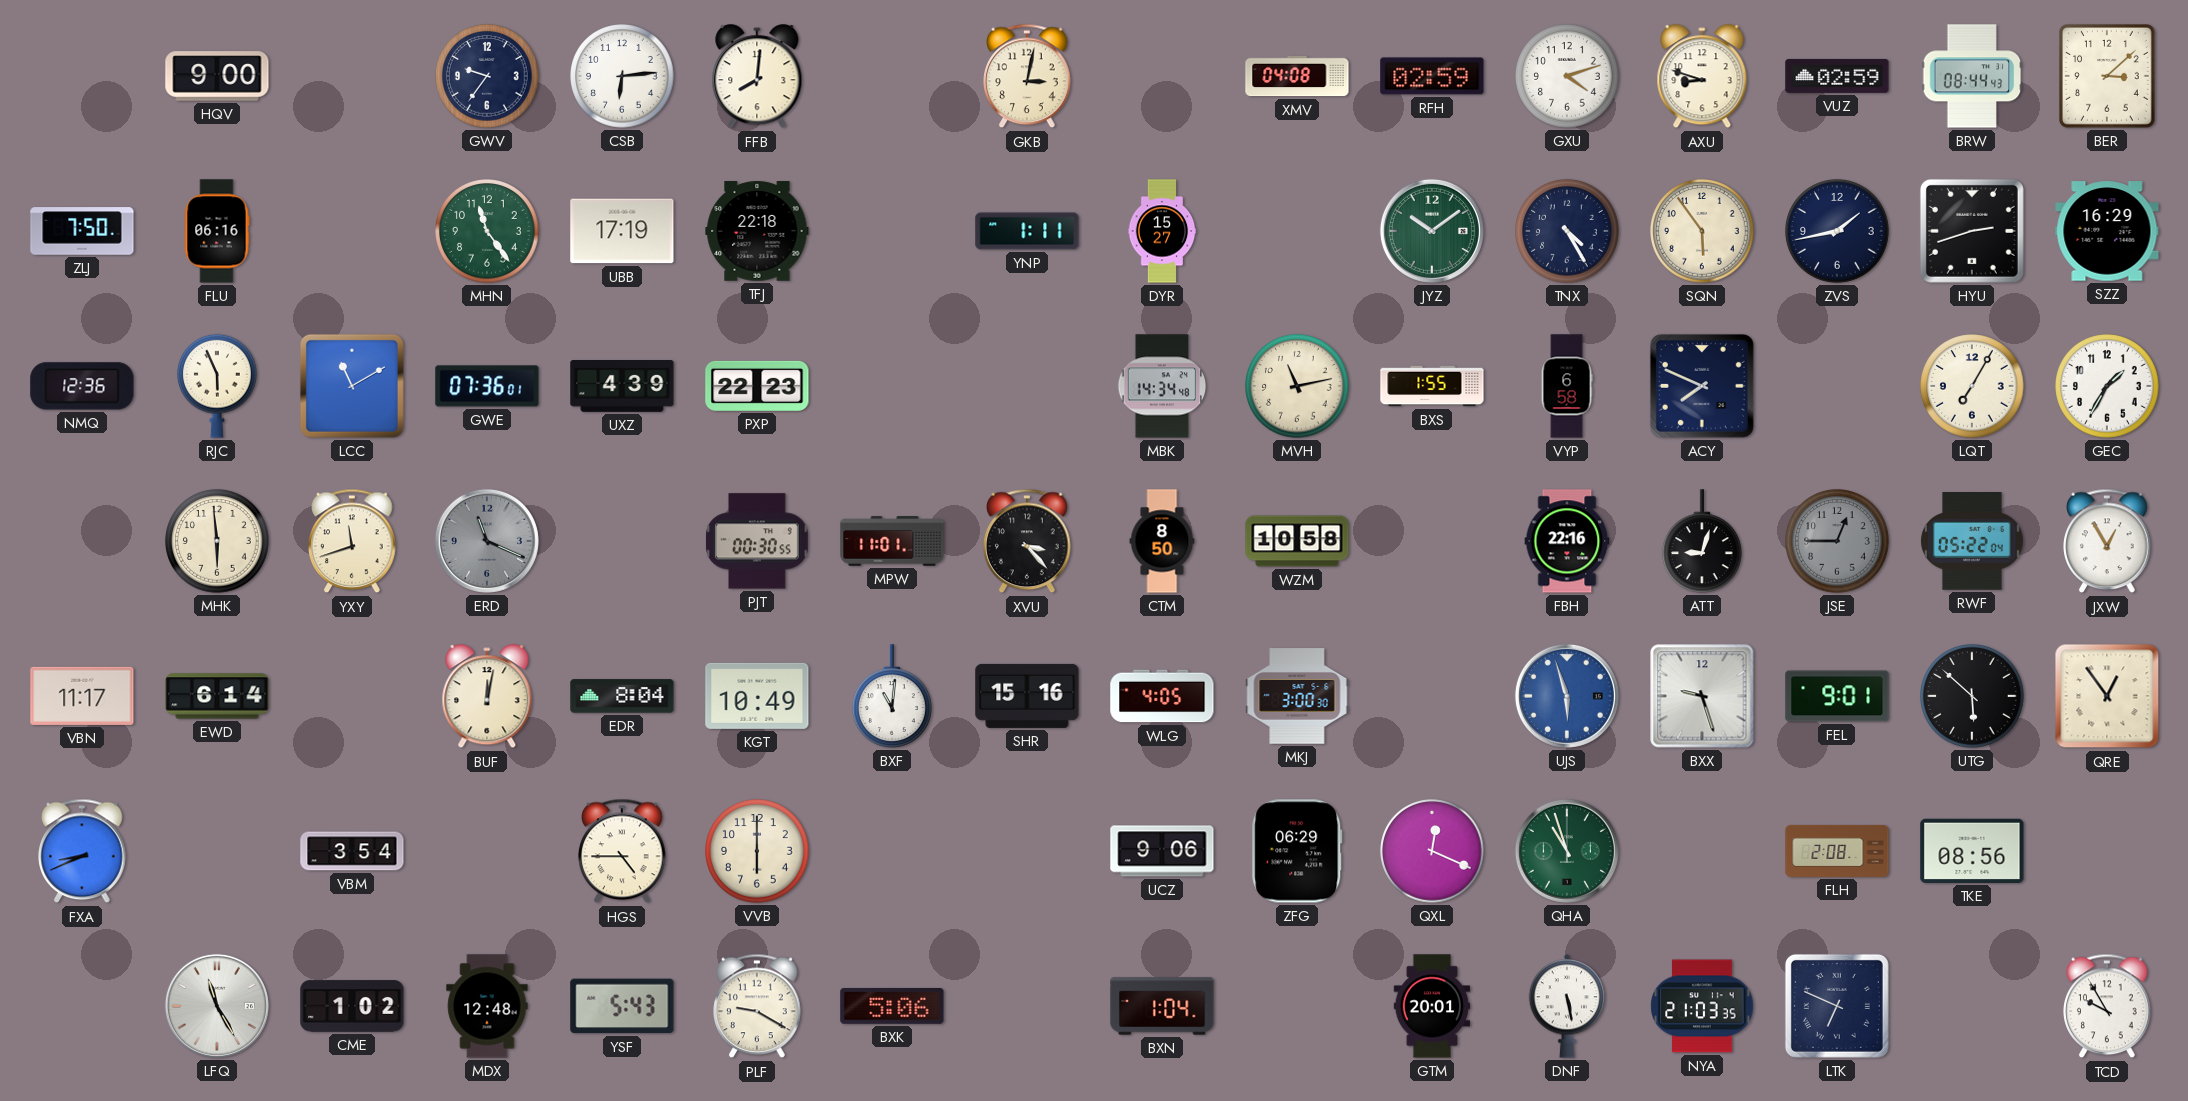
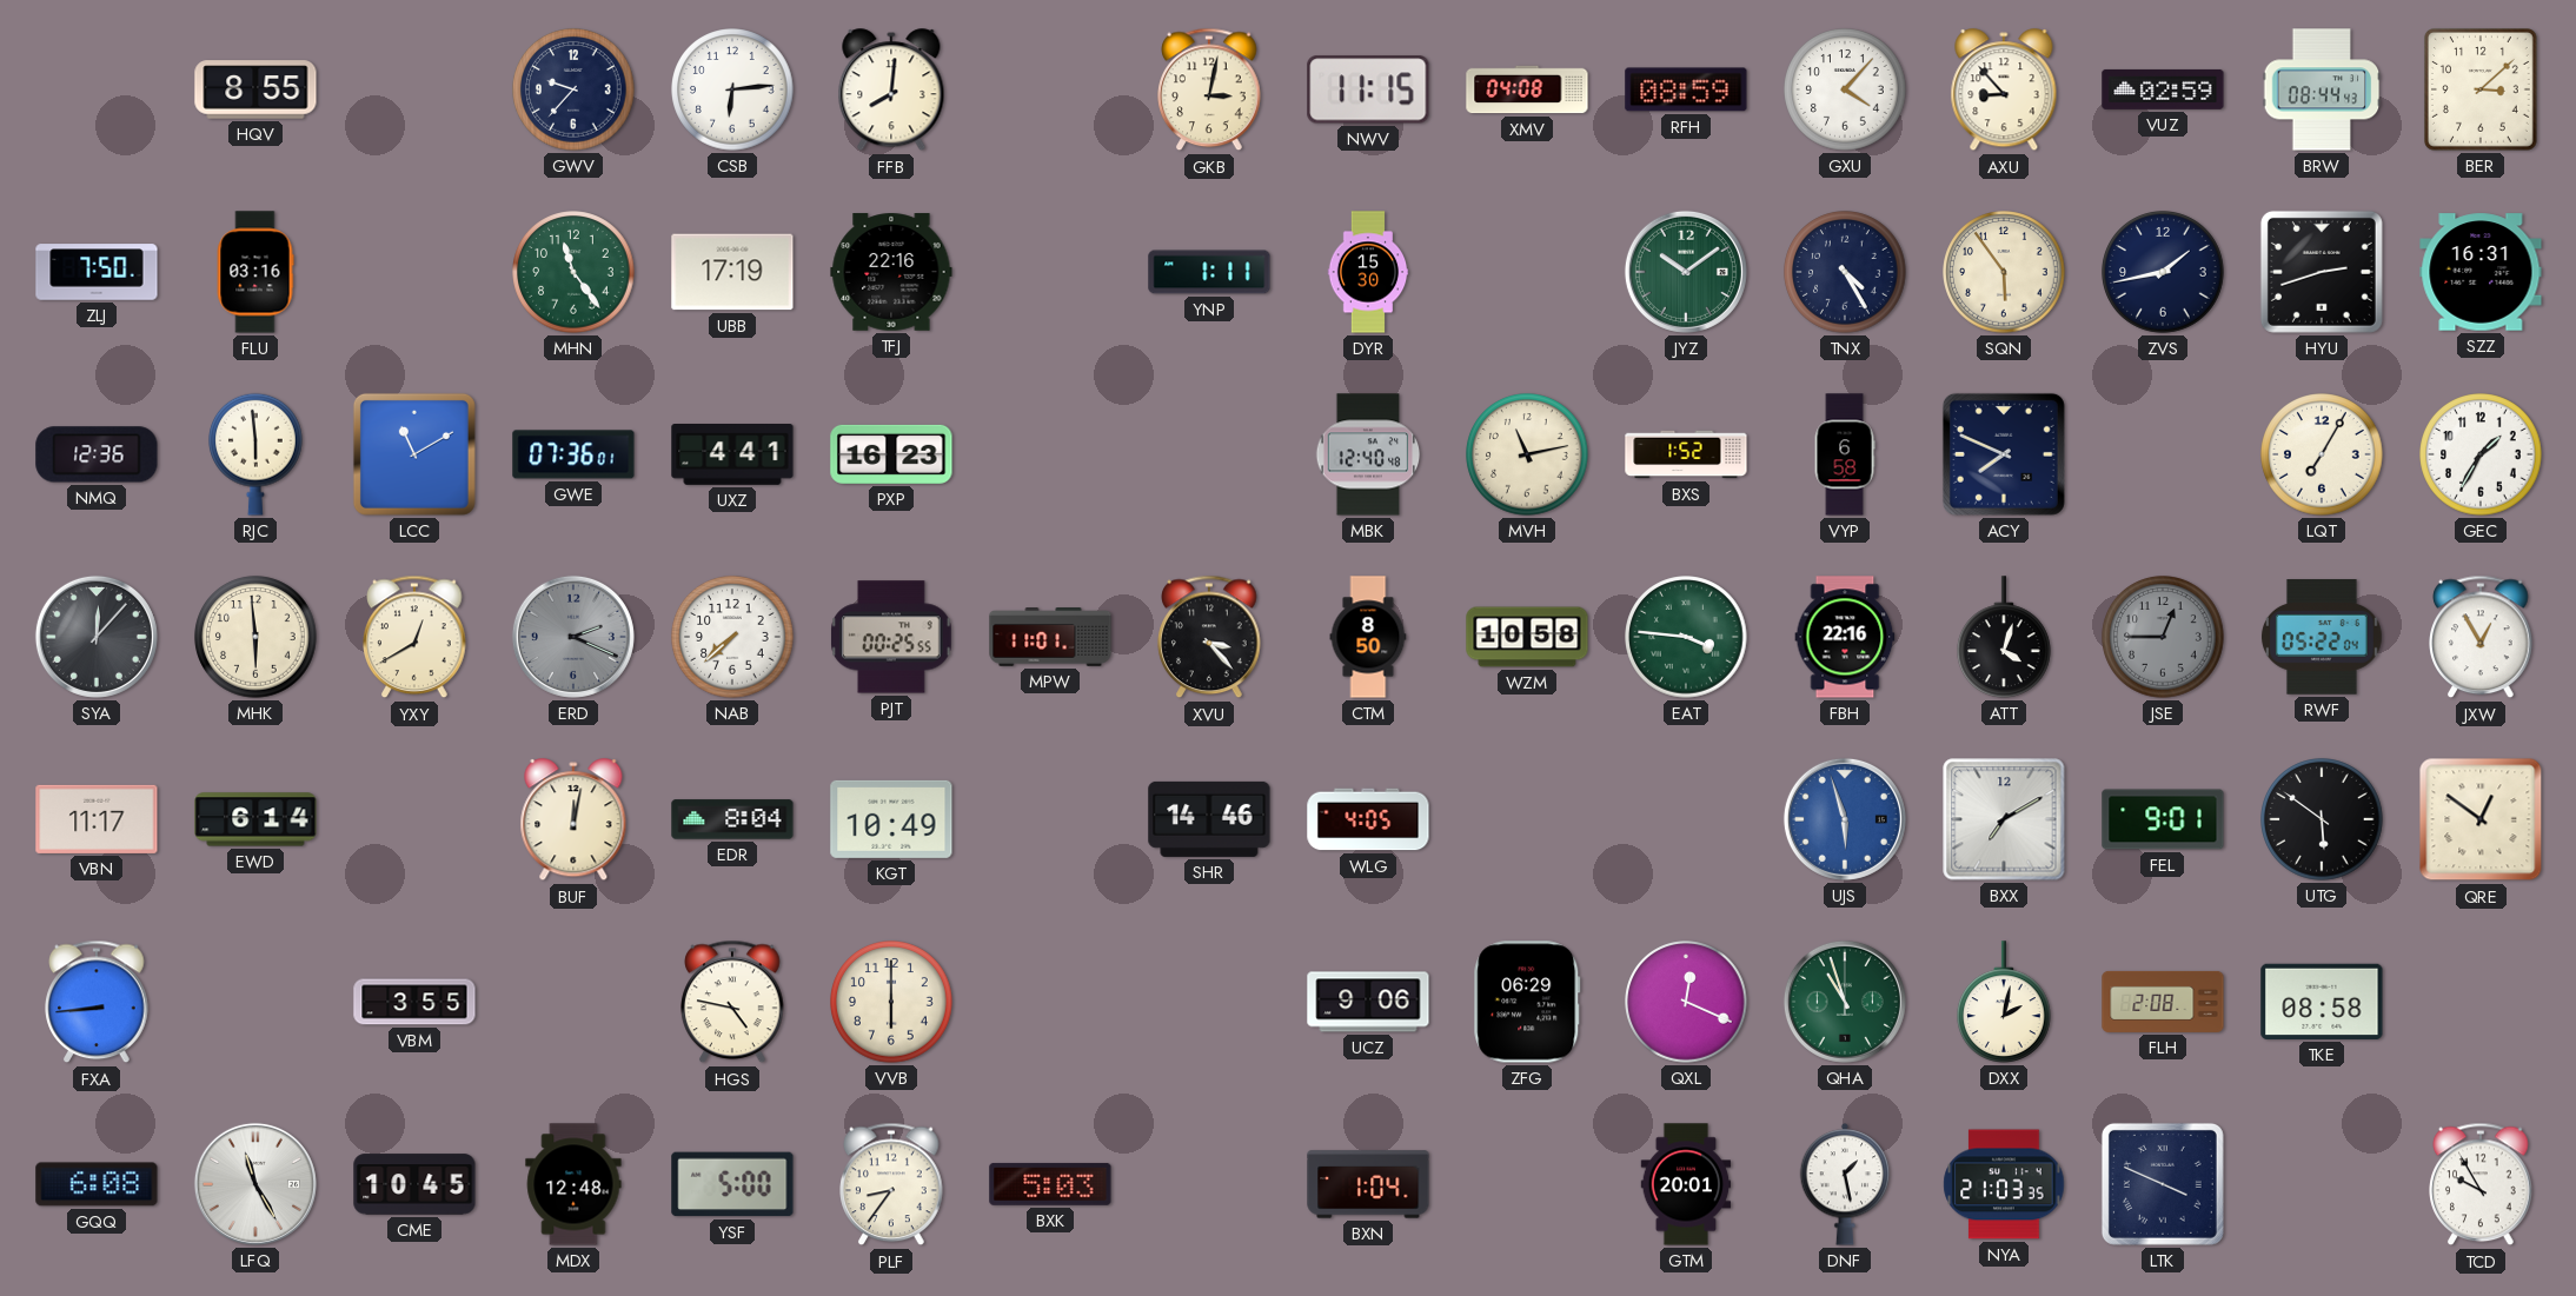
HQV: 9:00 -> 8:55 (255, 89)
GWV: 9:36 -> 9:37 (573, 89)
NWV: none -> 11:15 (1368, 89)
RFH: 02:59 -> 08:59 (1686, 89)
GXU: 4:12 -> 4:07 (1845, 89)
AXU: 8:48 -> 8:53 (2004, 91)
FLU: 06:16 -> 03:16 (255, 272)
TFJ: 22:18 -> 22:16 (891, 272)
DYR: 15:27 -> 15:30 (1368, 272)
SZZ: 16:29 -> 16:31 (2481, 272)
RJC: 5:56 -> 5:59 (257, 454)
UXZ: 4:39 -> 4:41 (732, 456)
PXP: 22:23 -> 16:23 (891, 454)
MBK: 14:34 -> 12:40 (1368, 454)
BXS: 1:55 -> 1:52 (1686, 454)
SYA: none -> 12:07 (97, 637)
YXY: 11:42 -> 12:40 (414, 637)
ERD: 11:19 -> 2:19 (573, 637)
NAB: none -> 7:38 (732, 637)
PJT: 00:30 -> 00:25 (892, 637)
EAT: none -> 3:46 (1686, 637)
ATT: 9:03 -> 4:03 (2005, 637)
BXF: 11:01 -> none (893, 696)
SHR: 15:16 -> 14:46 (1209, 819)
MKJ: 3:00 -> none (1297, 696)
BXX: 9:27 -> 7:10 (2004, 819)
UTG: 5:52 -> 5:51 (2322, 819)
QRE: 12:54 -> 12:51 (2481, 819)
FXA: 8:41 -> 8:44 (97, 1002)
VBM: 3:54 -> 3:55 (414, 1002)
HGS: 4:45 -> 4:47 (732, 1002)
DXX: none -> 2:02 (2005, 1002)
TKE: 08:56 -> 08:58 (2322, 1002)
GQQ: none -> 6:08 (97, 1184)
CME: 1:02 -> 10:45 (414, 1184)
YSF: 5:43 -> 5:00 (732, 1184)
PLF: 9:20 -> 8:36 (891, 1184)
BXK: 5:06 -> 5:03 (1050, 1184)
DNF: 5:28 -> 1:28 (1845, 1184)
LTK: 6:49 -> 3:49 (2163, 1184)
